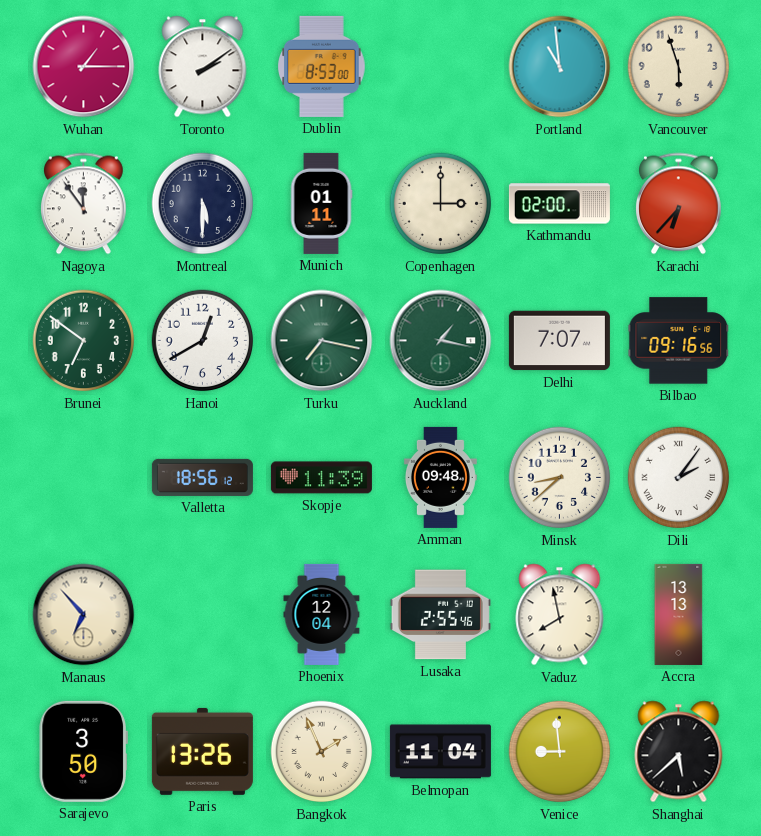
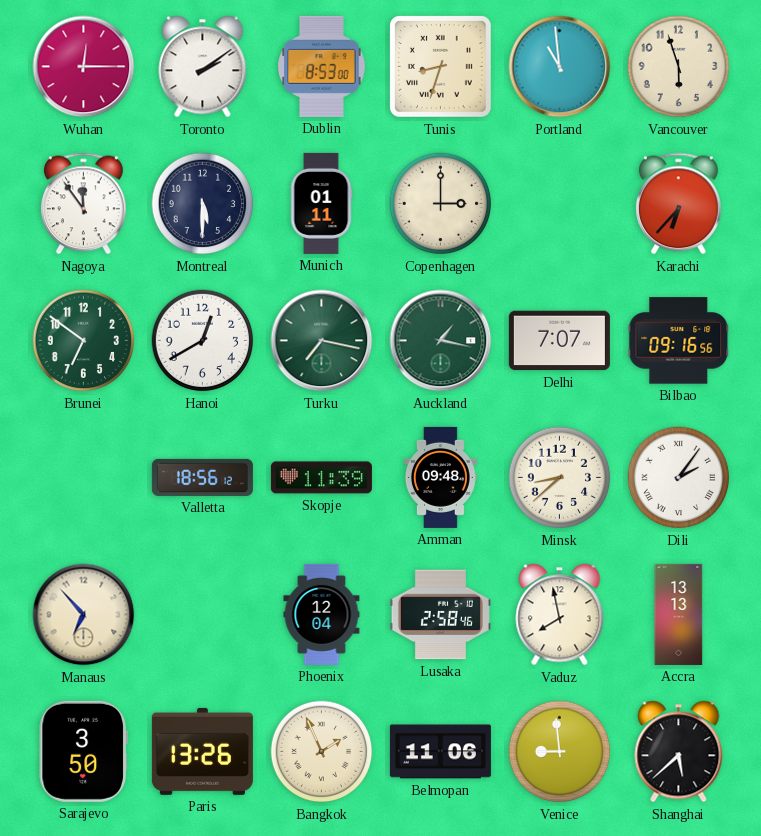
Wuhan: 1:15 -> 12:15 (84, 67)
Tunis: none -> 8:33 (441, 67)
Kathmandu: 02:00 -> none (559, 204)
Lusaka: 2:55 -> 2:58 (440, 615)
Belmopan: 11:04 -> 11:06 (440, 752)
